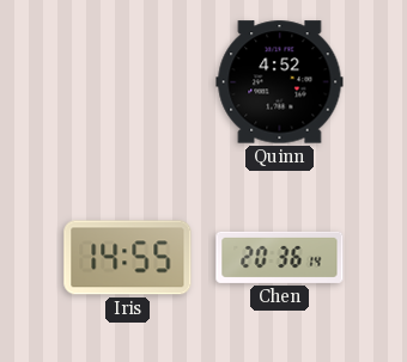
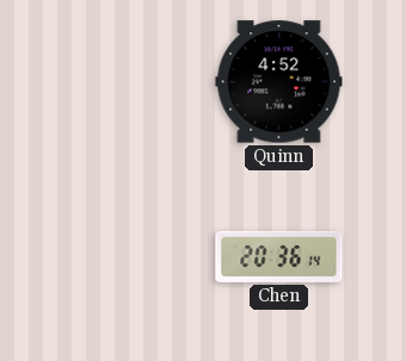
Iris: 14:55 -> none (128, 258)
